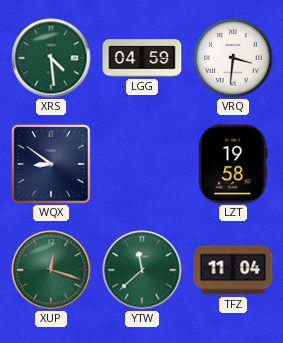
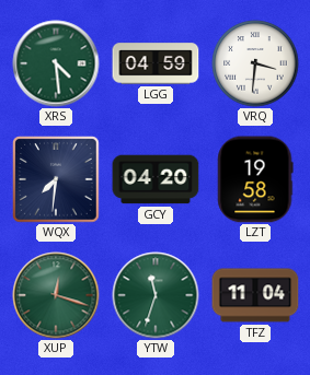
WQX: 8:51 -> 7:31 (57, 180)
GCY: none -> 04:20 (156, 179)
YTW: 11:38 -> 11:33 (156, 295)
